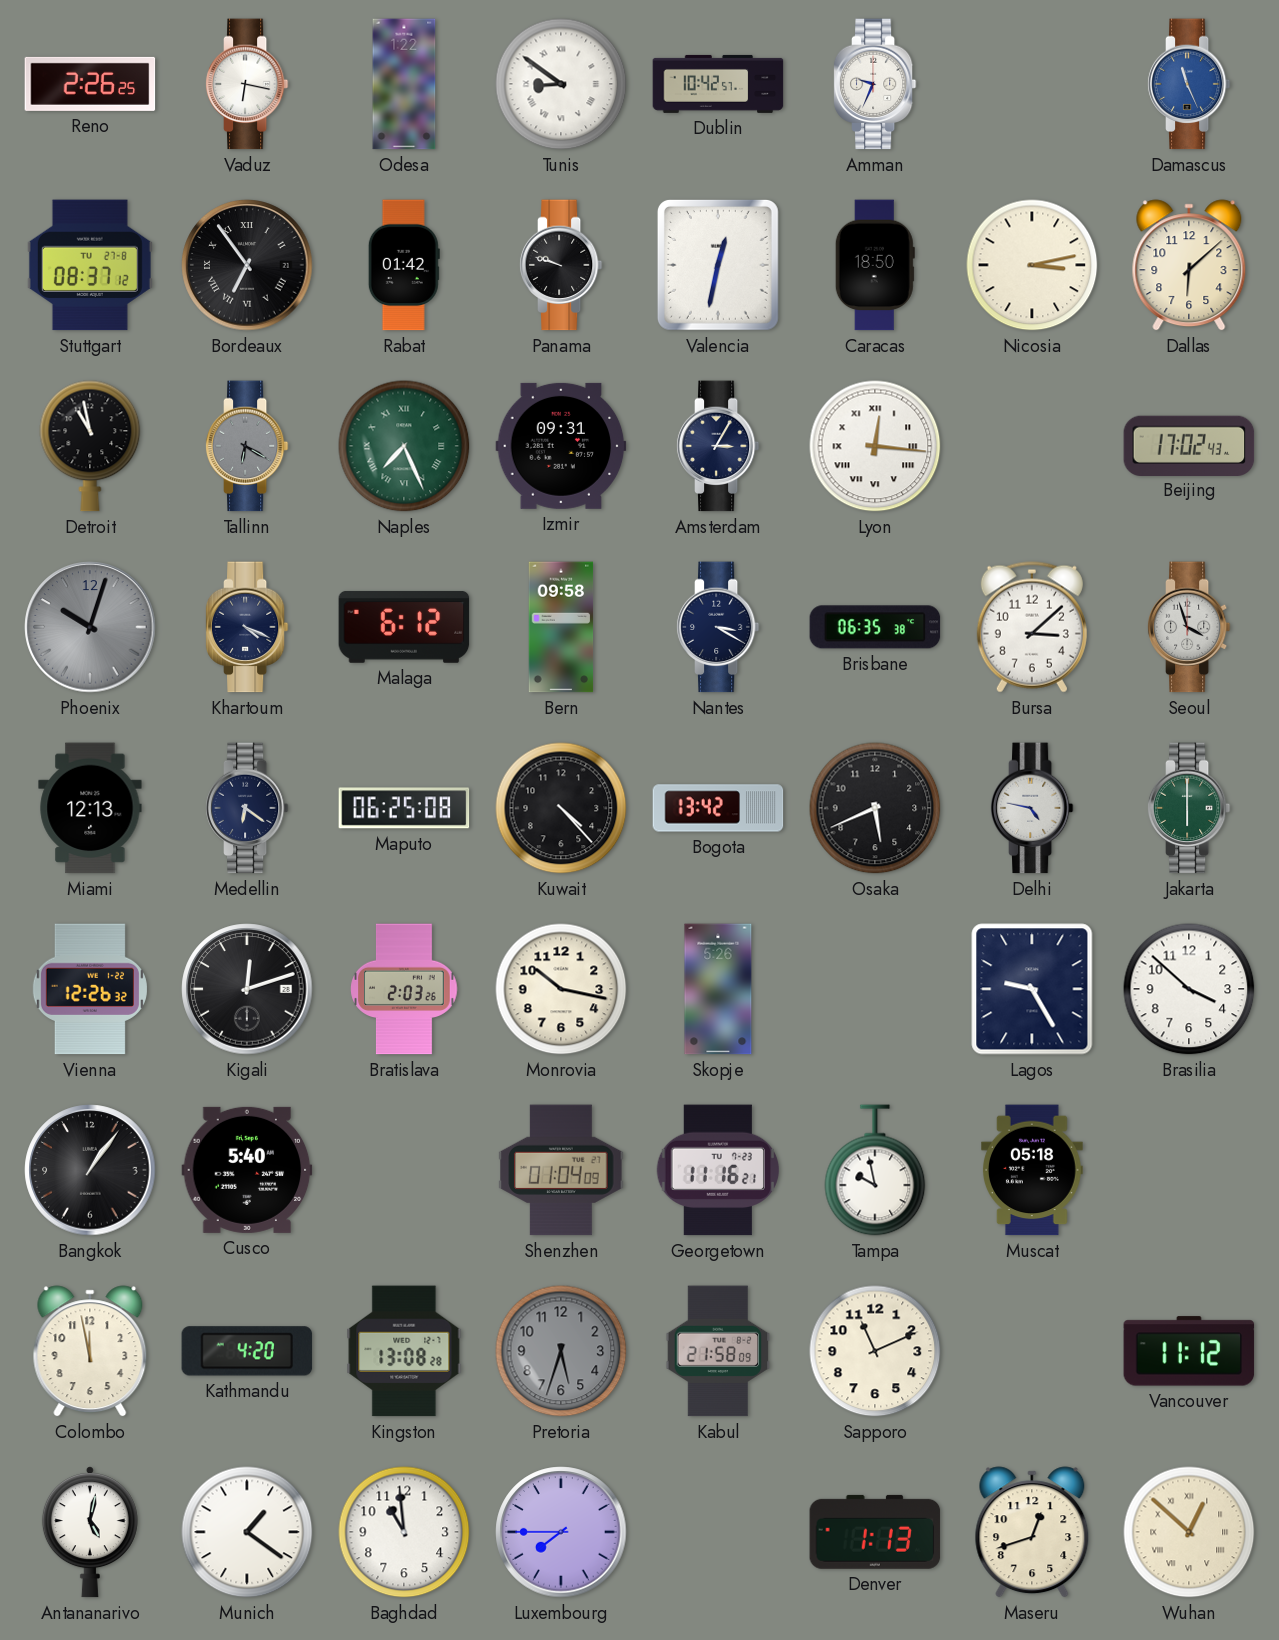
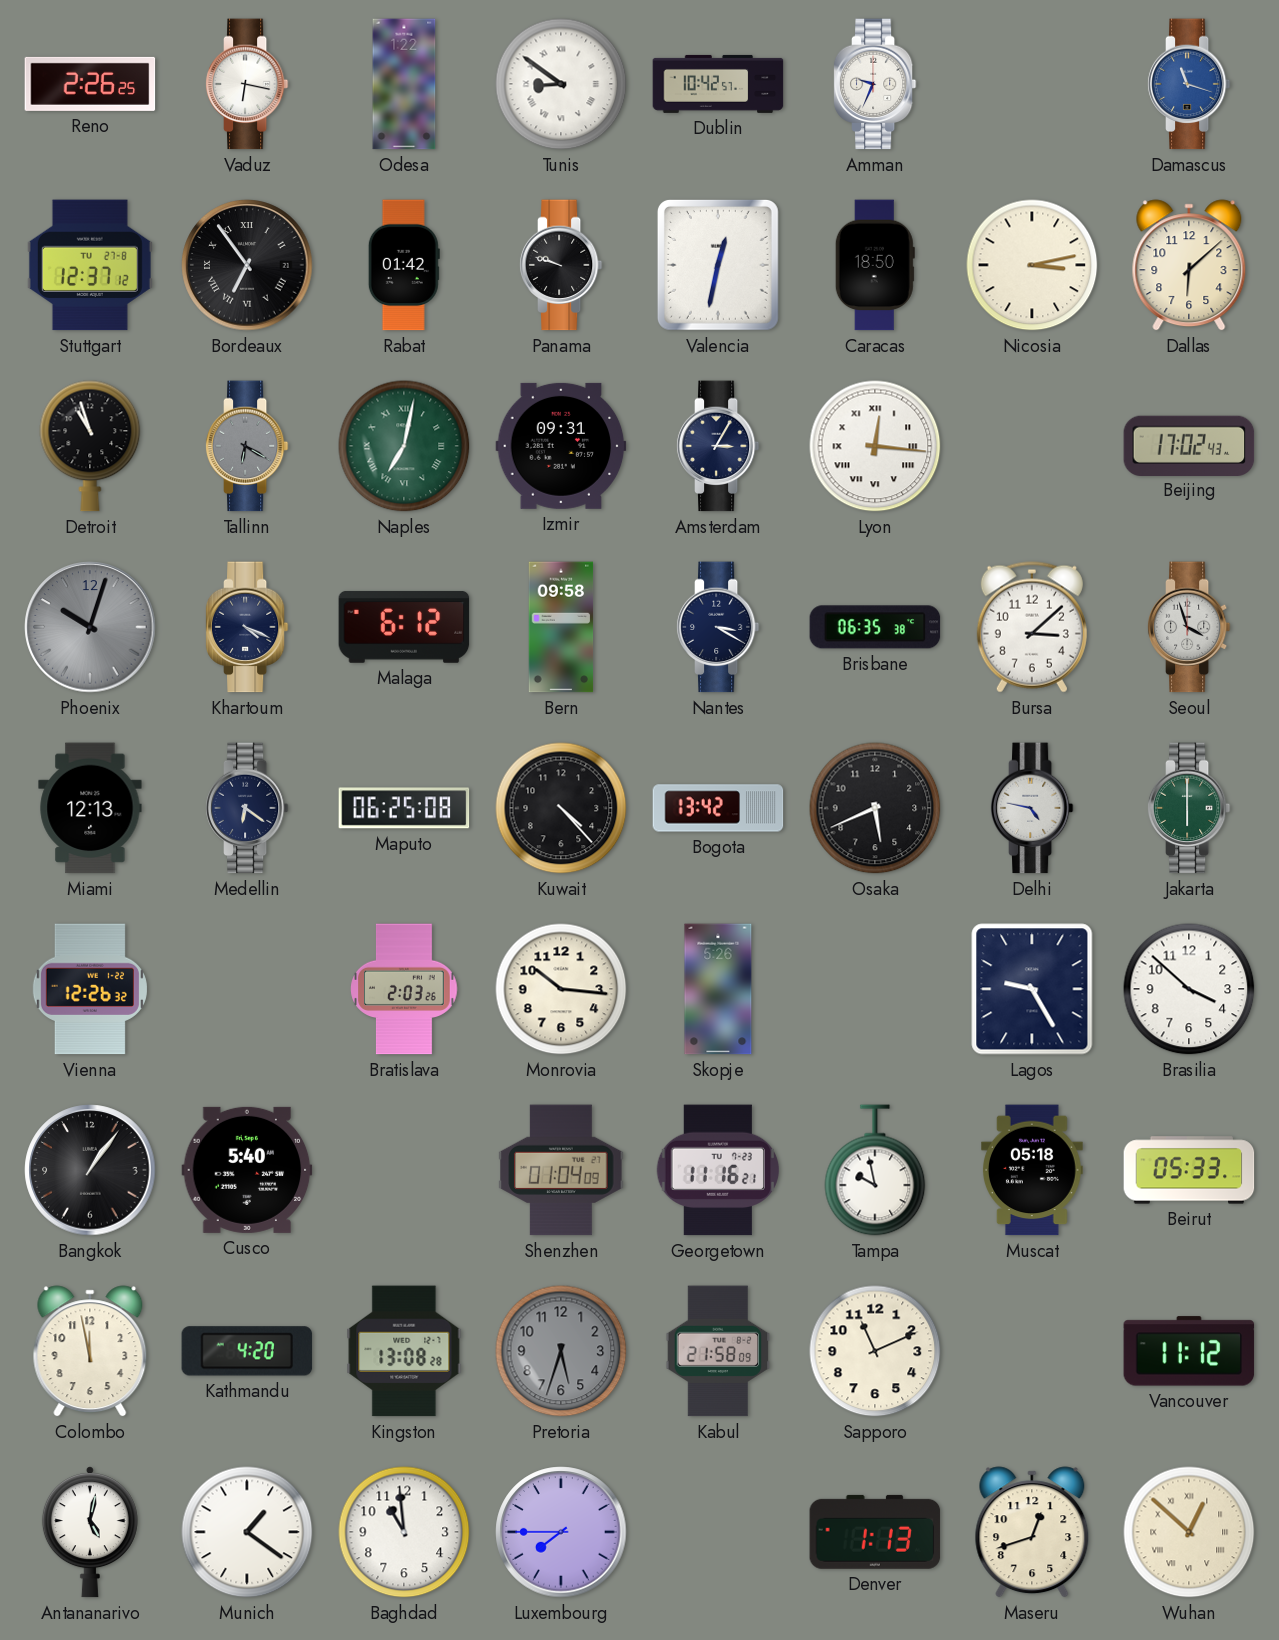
Damascus: 11:26 -> 11:18 (1189, 84)
Stuttgart: 08:37 -> 12:37 (90, 265)
Detroit: 10:58 -> 10:57 (90, 446)
Naples: 7:26 -> 7:02 (404, 446)
Kigali: 12:12 -> none (247, 989)
Monrovia: 10:17 -> 10:16 (561, 989)
Beirut: none -> 05:33 (1189, 1170)
